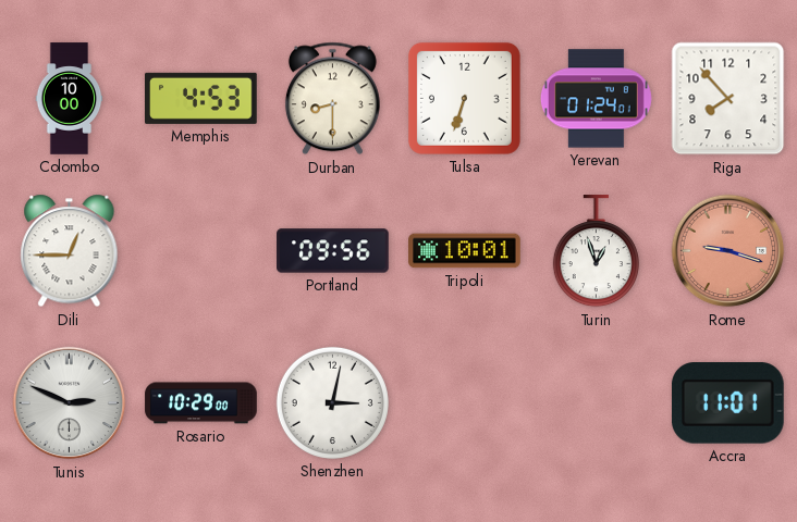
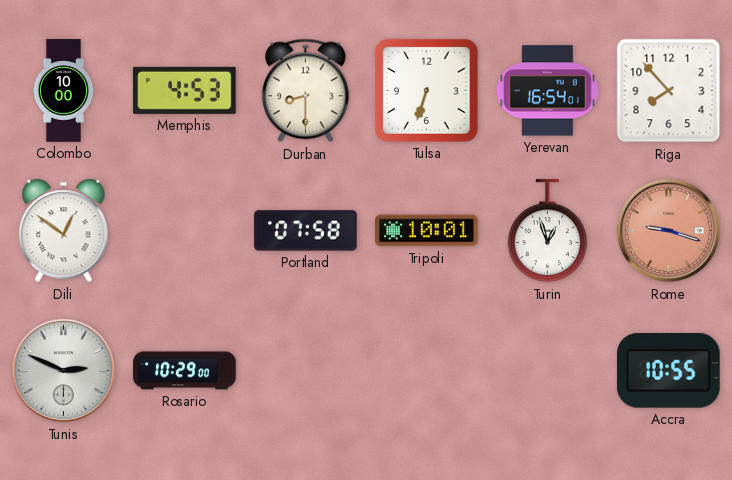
Yerevan: 01:24 -> 16:54 (547, 91)
Dili: 12:45 -> 12:51 (64, 231)
Portland: 09:56 -> 07:58 (306, 231)
Shenzhen: 3:02 -> none (332, 402)
Accra: 11:01 -> 10:55 (668, 371)
